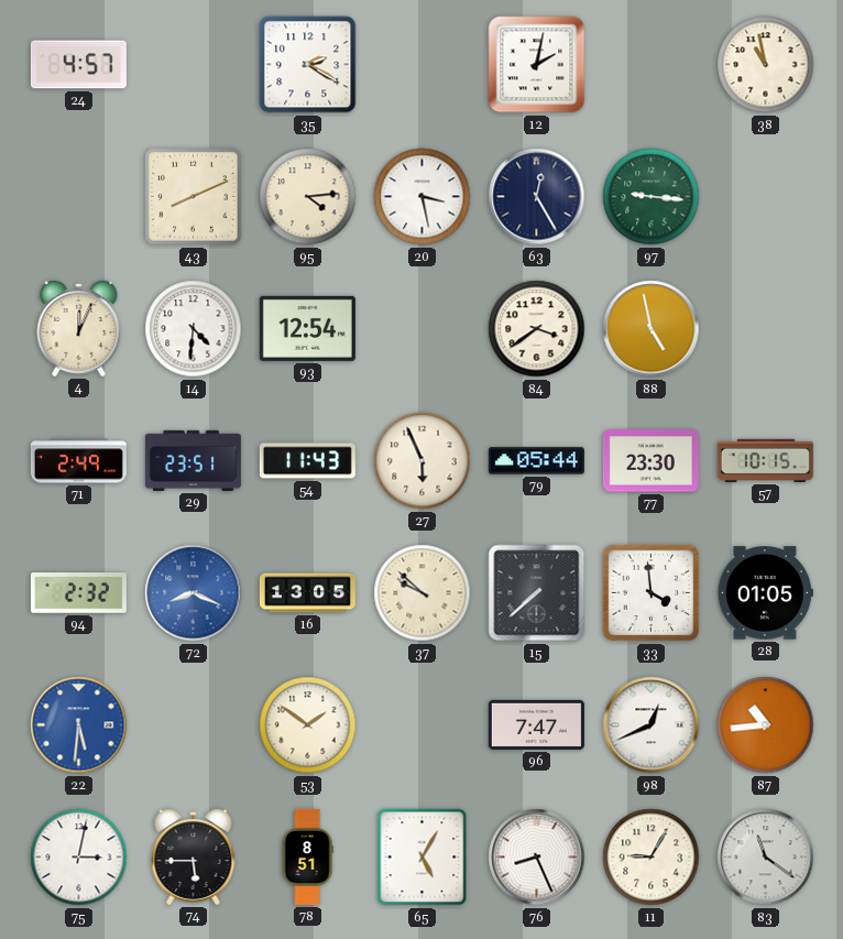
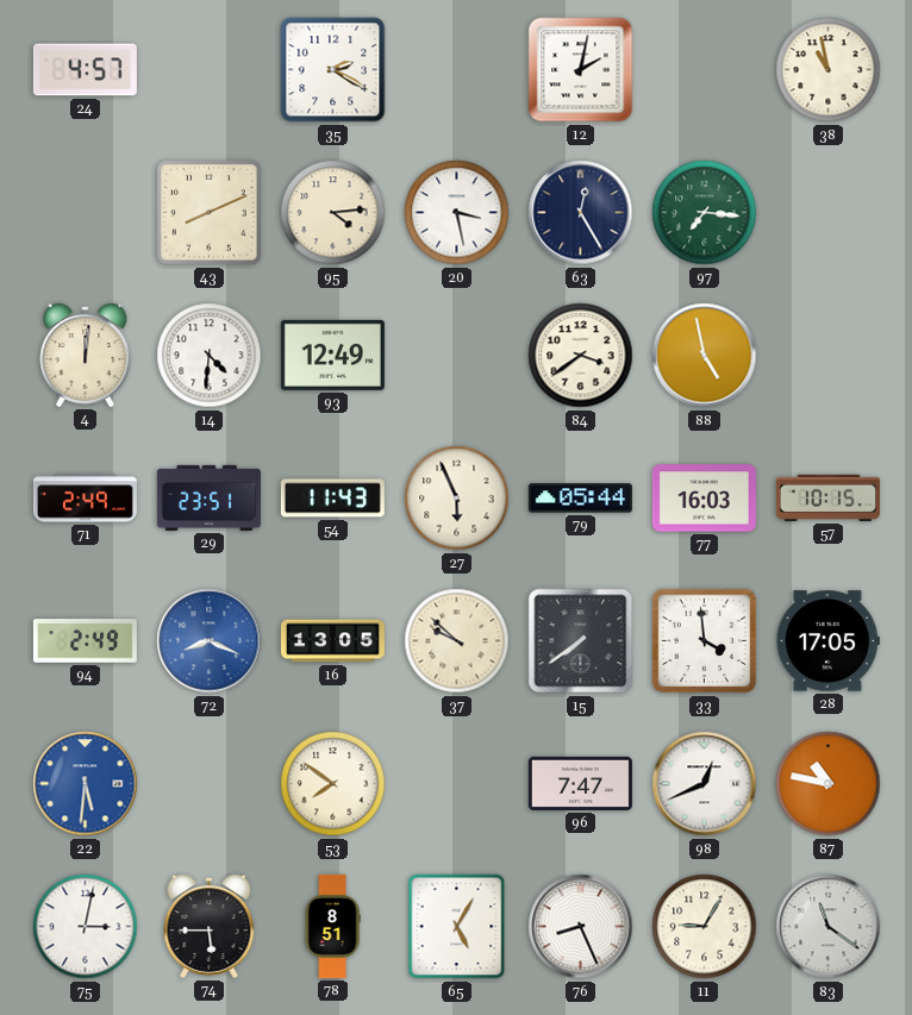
97: 9:16 -> 7:16 (705, 213)
4: 12:04 -> 12:01 (86, 355)
93: 12:54 -> 12:49 (332, 355)
77: 23:30 -> 16:03 (704, 499)
94: 2:32 -> 2:49 (85, 641)
15: 7:38 -> 7:39 (581, 641)
28: 01:05 -> 17:05 (827, 641)
53: 1:51 -> 7:51 (333, 784)
87: 10:44 -> 10:47 (829, 784)
